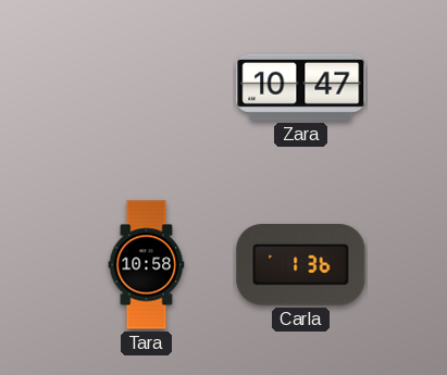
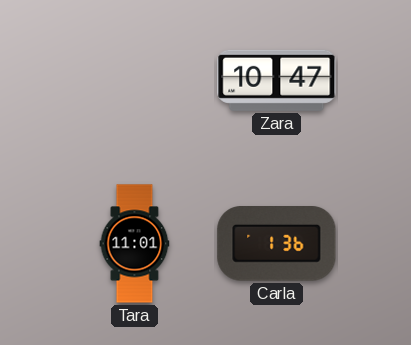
Tara: 10:58 -> 11:01 (135, 244)
